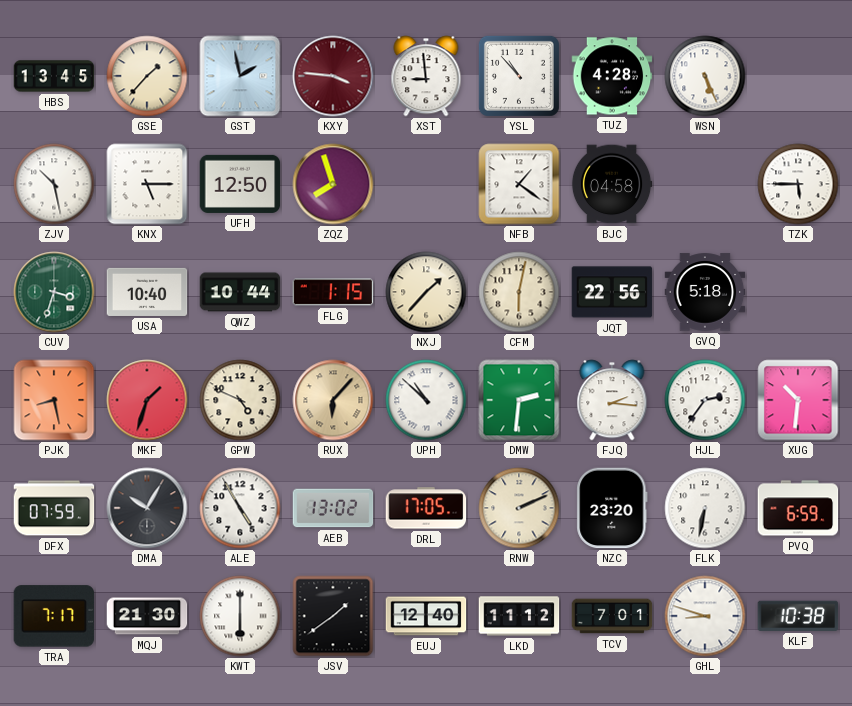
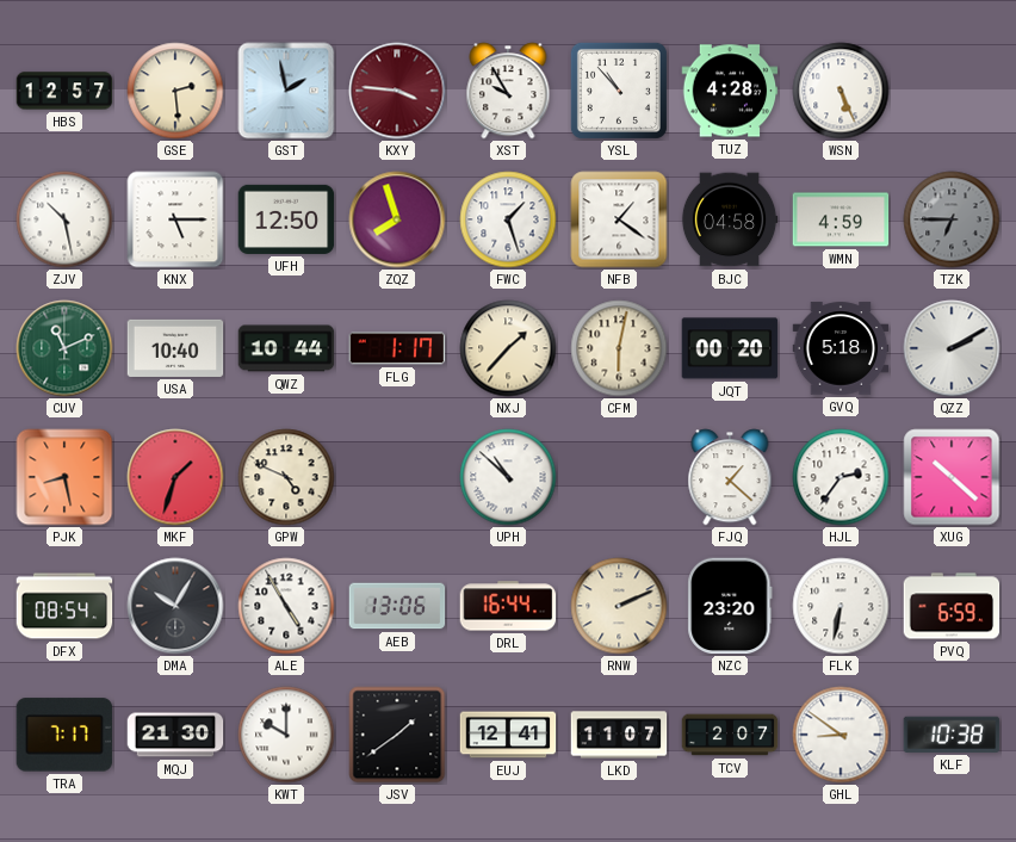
HBS: 13:45 -> 12:57 (64, 91)
GSE: 1:37 -> 2:29 (175, 91)
XST: 8:59 -> 9:55 (508, 91)
FWC: none -> 1:27 (508, 219)
WMN: none -> 4:59 (841, 219)
TZK: 5:45 -> 6:45 (952, 219)
TZK dial: white -> grey (952, 219)
CUV: 3:33 -> 11:11 (64, 348)
FLG: 1:15 -> 1:17 (397, 348)
JQT: 22:56 -> 00:20 (730, 348)
QZZ: none -> 2:10 (952, 348)
RUX: 6:07 -> none (333, 400)
DMW: 2:31 -> none (519, 400)
FJQ: 2:16 -> 1:22 (730, 477)
XUG: 10:31 -> 10:22 (952, 477)
DFX: 07:59 -> 08:54 (64, 606)
AEB: 13:02 -> 13:06 (397, 606)
DRL: 17:05 -> 16:44 (508, 606)
KWT: 6:00 -> 10:00 (286, 735)
EUJ: 12:40 -> 12:41 (508, 735)
LKD: 11:12 -> 11:07 (619, 735)
TCV: 7:01 -> 2:07 (730, 735)
GHL: 8:48 -> 8:51 (841, 735)
